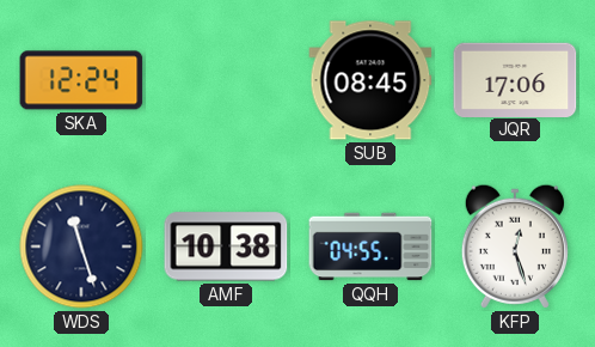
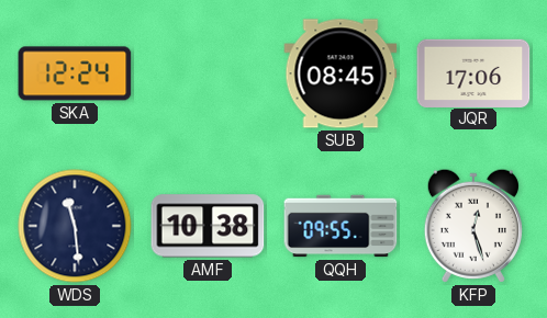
WDS: 11:27 -> 11:29 (75, 226)
QQH: 04:55 -> 09:55 (341, 226)
